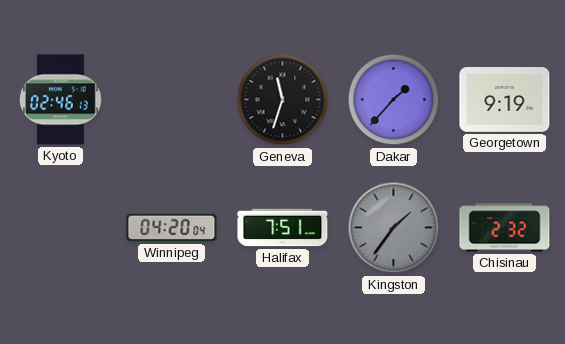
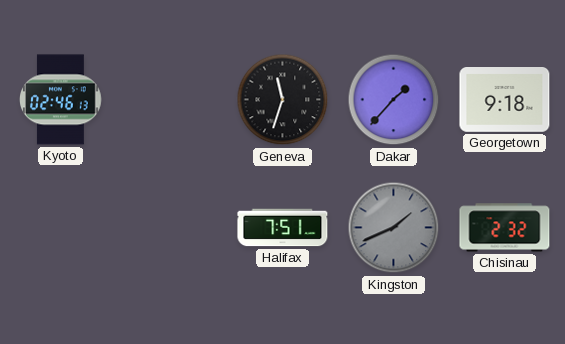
Georgetown: 9:19 -> 9:18 (505, 100)
Winnipeg: 04:20 -> none (172, 228)
Kingston: 1:36 -> 1:41 (394, 228)
